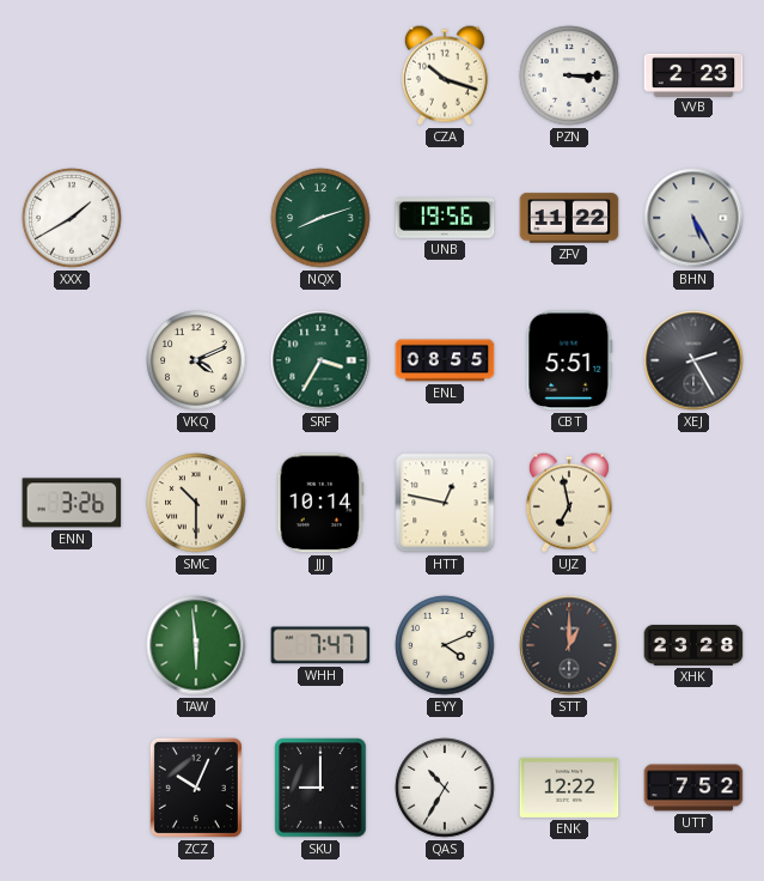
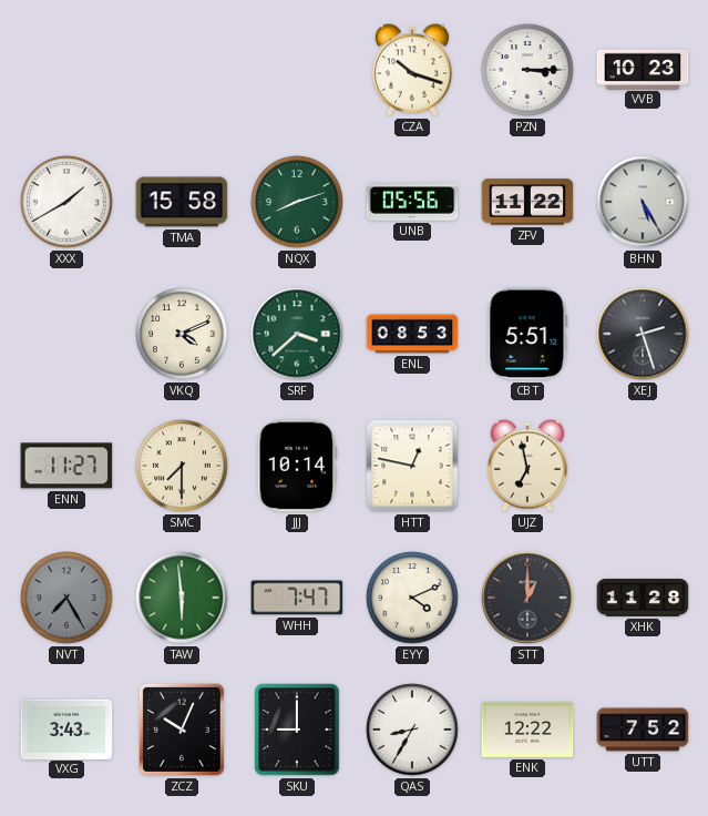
VVB: 2:23 -> 10:23 (643, 69)
TMA: none -> 15:58 (182, 202)
UNB: 19:56 -> 05:56 (412, 202)
SRF: 3:35 -> 3:38 (297, 334)
ENL: 08:55 -> 08:53 (412, 334)
XEJ: 2:25 -> 2:27 (643, 334)
ENN: 3:26 -> 11:27 (66, 466)
SMC: 10:30 -> 7:30 (182, 466)
NVT: none -> 7:25 (66, 598)
XHK: 23:28 -> 11:28 (643, 598)
VXG: none -> 3:43 (66, 728)
QAS: 10:35 -> 8:35 (412, 730)
